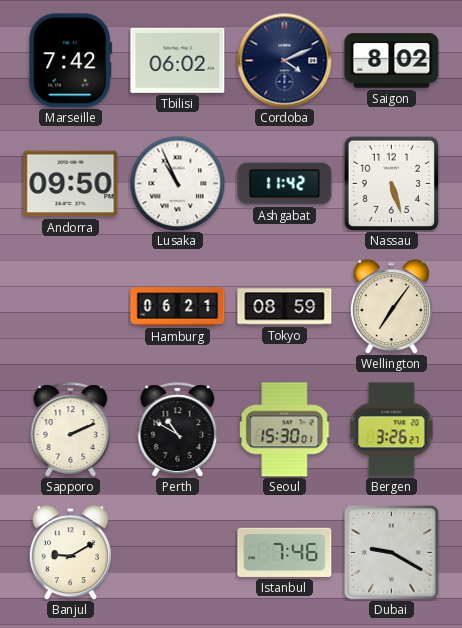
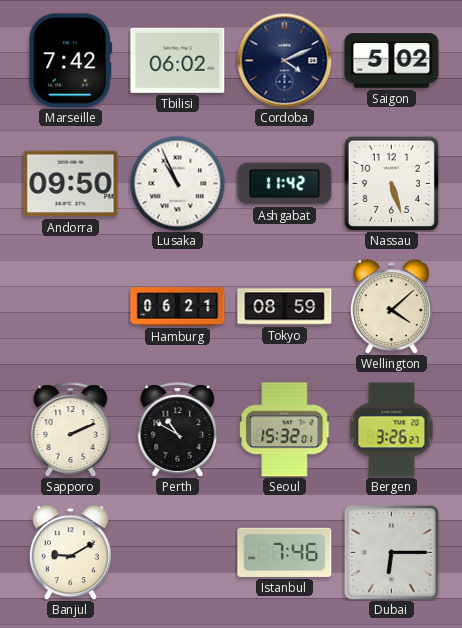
Saigon: 8:02 -> 5:02 (392, 61)
Wellington: 7:06 -> 4:08 (391, 307)
Seoul: 15:30 -> 15:32 (285, 430)
Dubai: 9:20 -> 6:15 (392, 553)
